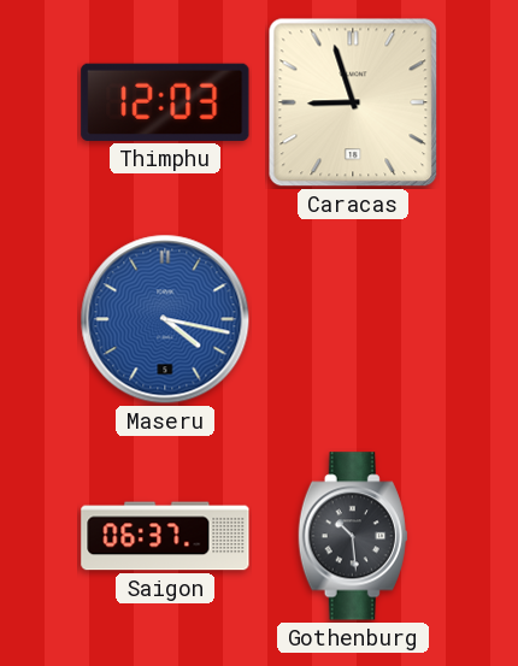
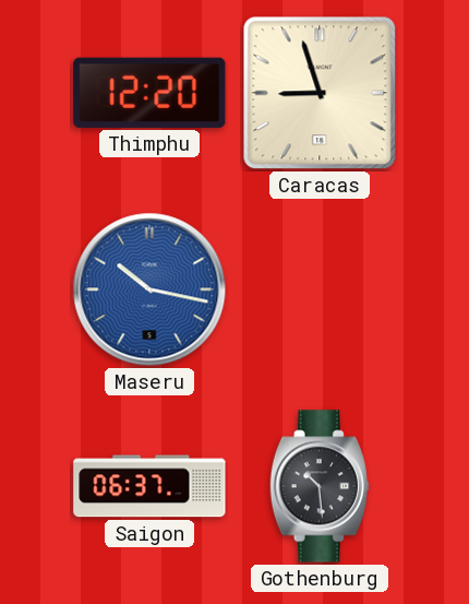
Thimphu: 12:03 -> 12:20 (149, 93)
Maseru: 4:17 -> 10:17 (149, 289)
